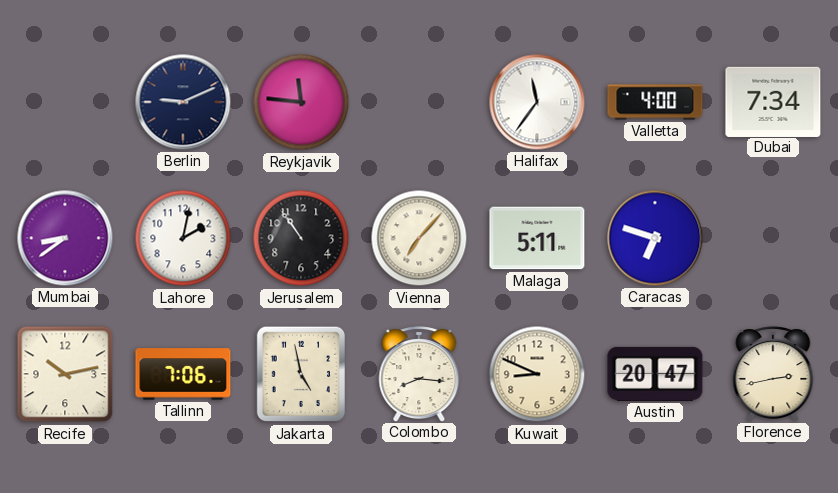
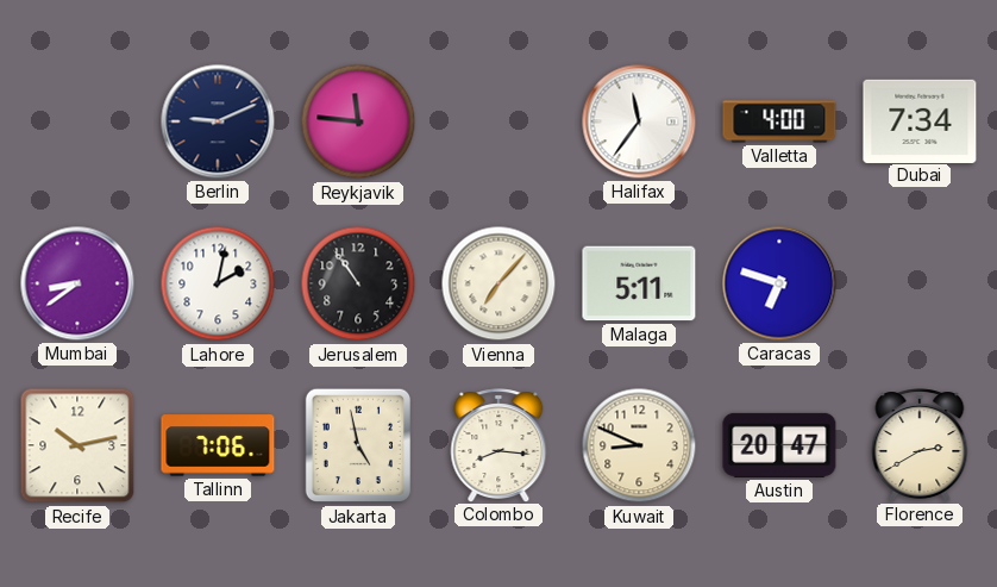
Florence: 2:43 -> 2:40 (920, 445)
